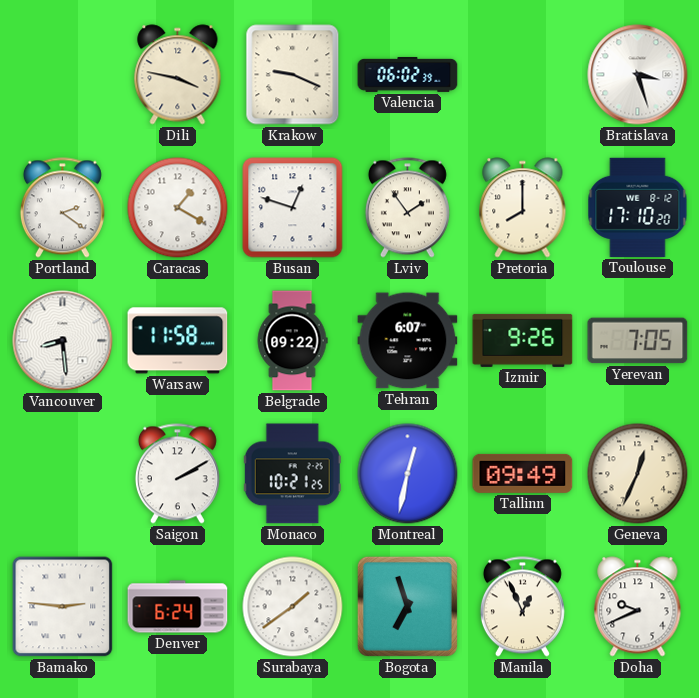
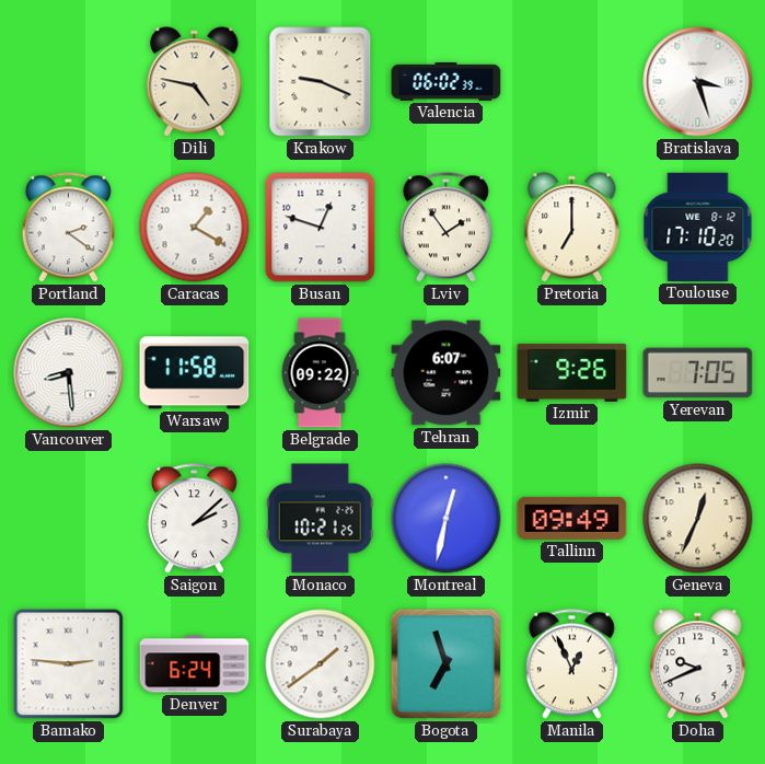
Dili: 3:47 -> 4:47 (195, 82)
Pretoria: 8:00 -> 7:00 (572, 228)
Saigon: 2:10 -> 2:08 (194, 519)
